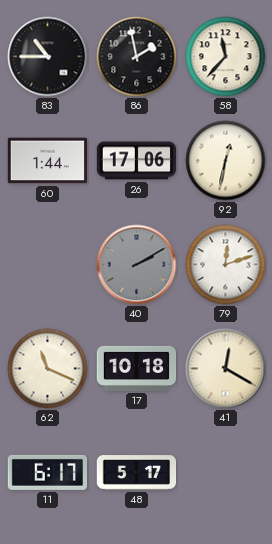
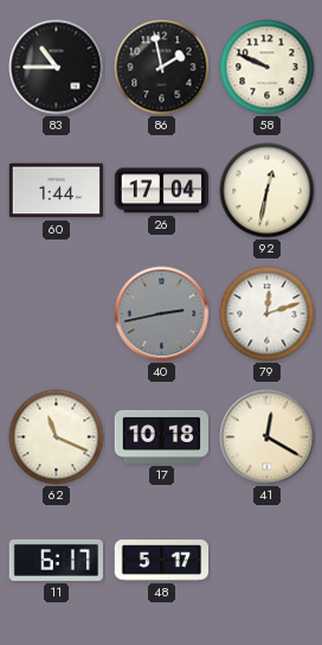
58: 11:37 -> 9:49 (268, 68)
26: 17:06 -> 17:04 (162, 191)
40: 2:10 -> 2:43 (162, 314)
